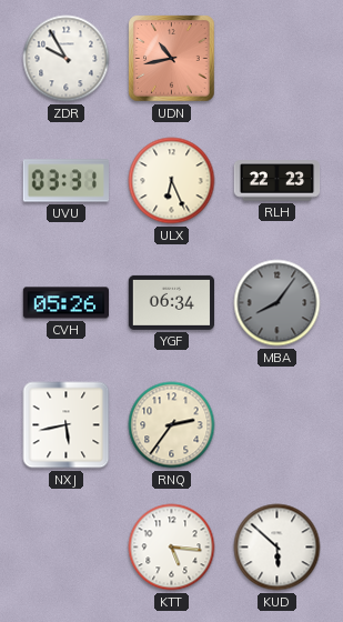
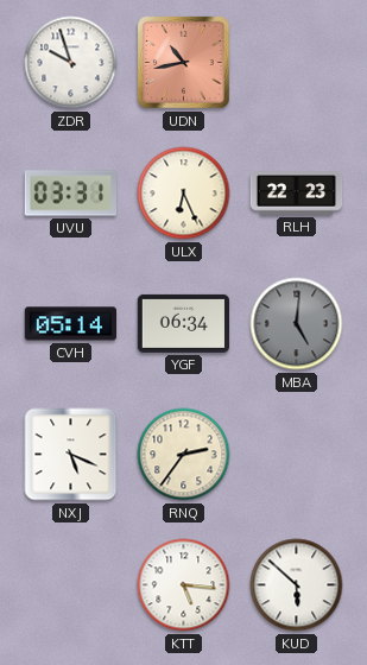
ZDR: 9:55 -> 9:57 (71, 63)
CVH: 05:26 -> 05:14 (71, 324)
MBA: 8:06 -> 5:01 (297, 324)
NXJ: 5:43 -> 5:19 (71, 455)
